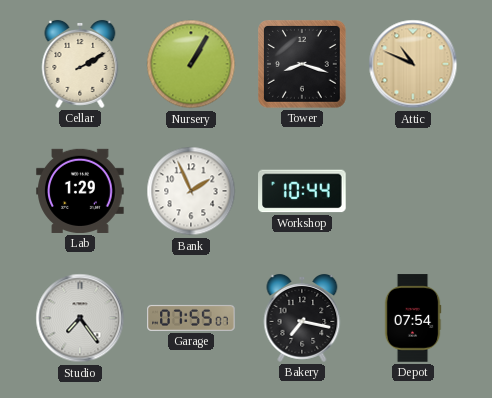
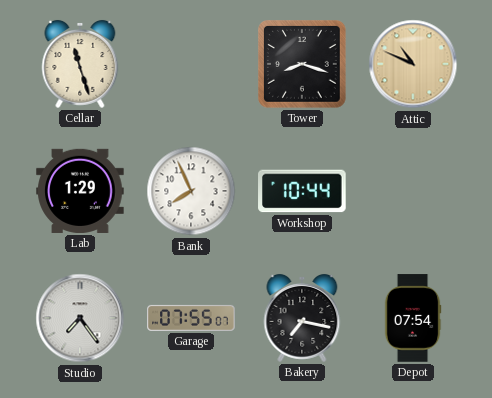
Cellar: 2:10 -> 11:27 (80, 64)
Nursery: 1:05 -> none (191, 64)
Bank: 1:56 -> 7:56 (191, 191)
